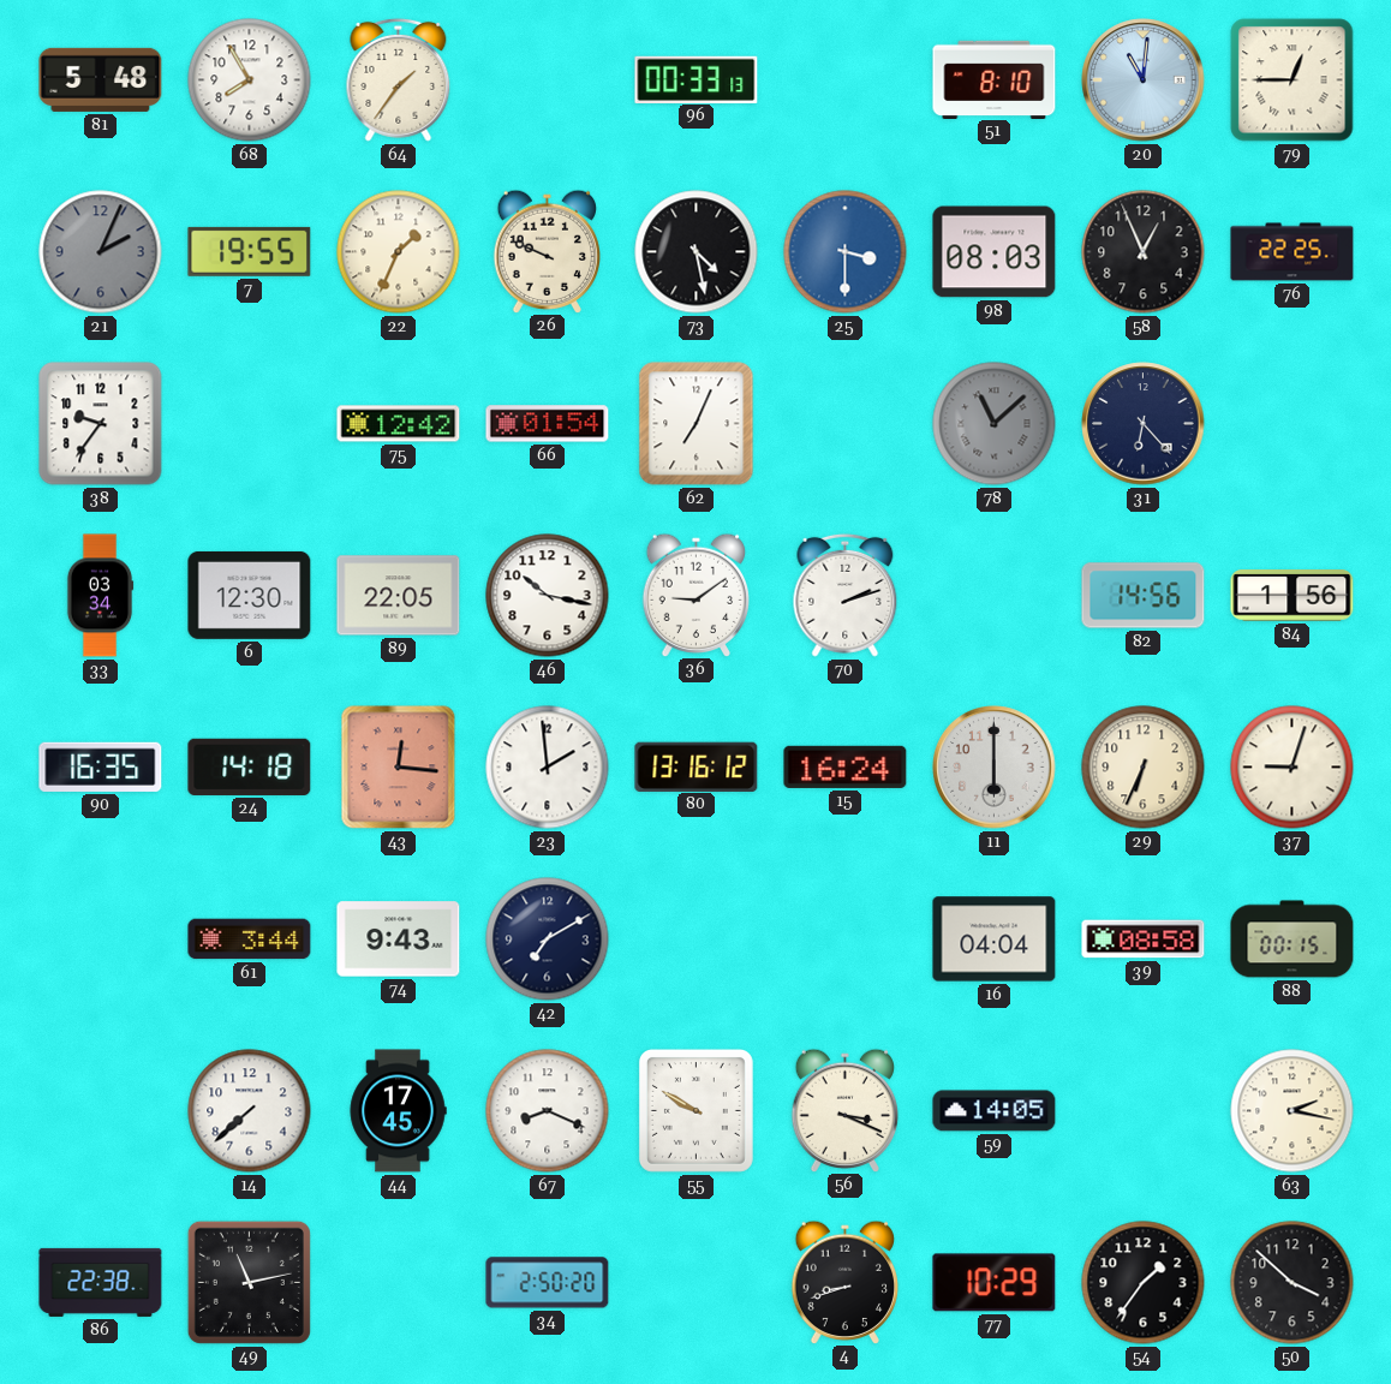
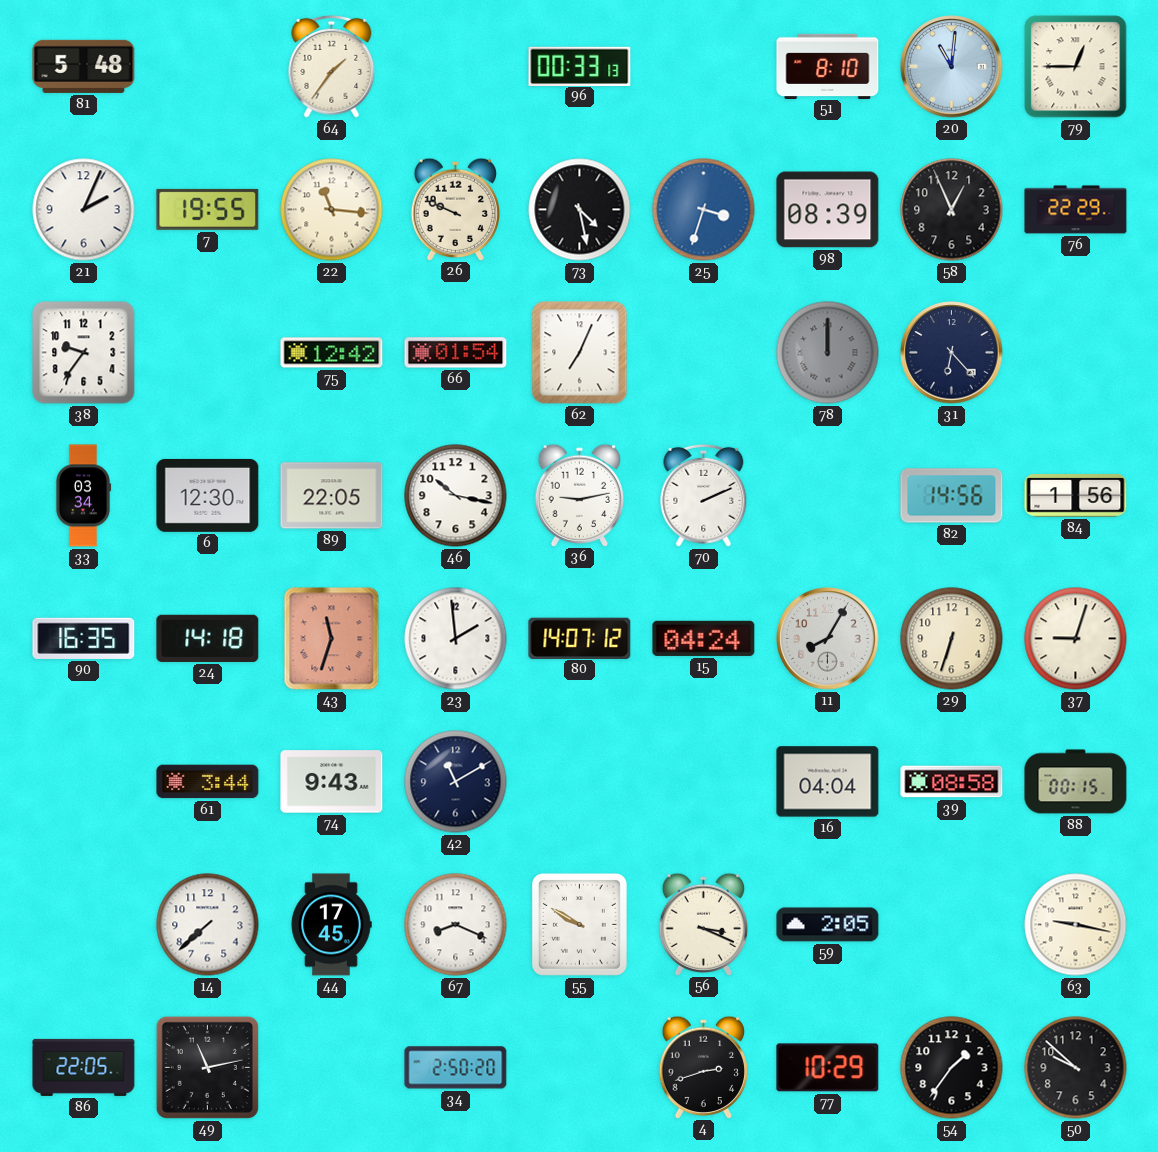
68: 7:55 -> none (250, 80)
21 dial: grey -> white (84, 210)
22: 1:34 -> 11:16 (332, 210)
25: 3:30 -> 3:33 (704, 210)
98: 08:03 -> 08:39 (828, 210)
76: 22:25 -> 22:29 (1076, 210)
78: 11:08 -> 12:00 (828, 353)
36: 9:09 -> 9:13 (579, 495)
70: 2:12 -> 2:11 (704, 495)
43: 12:16 -> 11:33 (332, 639)
80: 13:16 -> 14:07 (580, 638)
15: 16:24 -> 04:24 (704, 638)
11: 6:00 -> 8:05 (828, 639)
29: 6:34 -> 6:33 (952, 639)
42: 7:10 -> 11:10 (456, 782)
59: 14:05 -> 2:05 (828, 925)
63: 2:17 -> 9:17 (1076, 925)
86: 22:38 -> 22:05 (84, 1067)
4: 8:42 -> 2:42 (703, 1067)
50: 3:52 -> 9:52 (1076, 1068)
